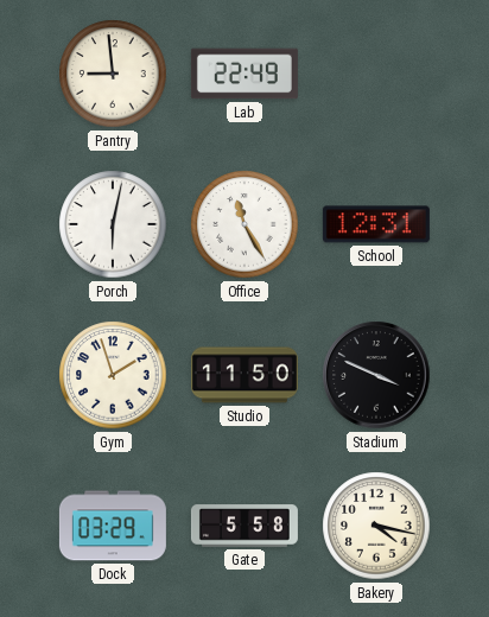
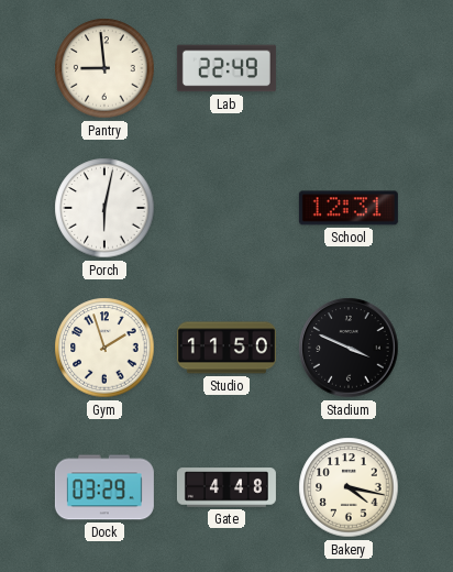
Office: 11:25 -> none (244, 224)
Gate: 5:58 -> 4:48 (226, 487)
